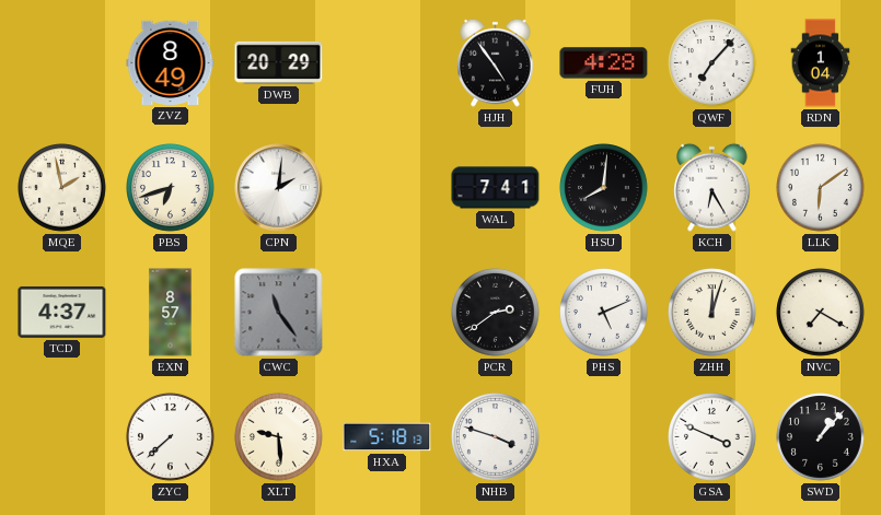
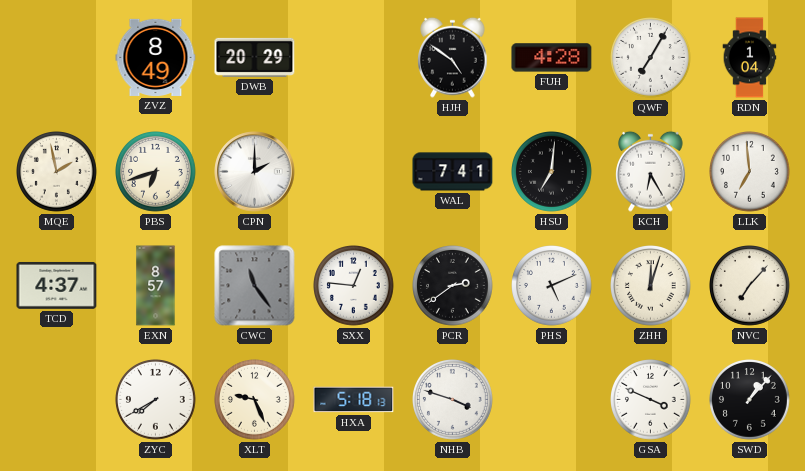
HJH: 4:54 -> 4:51 (453, 57)
QWF: 7:07 -> 7:05 (651, 58)
CPN: 2:01 -> 2:00 (255, 172)
HSU: 8:01 -> 7:01 (552, 172)
LLK: 6:09 -> 6:59 (750, 172)
SXX: none -> 12:46 (354, 286)
NVC: 7:20 -> 7:07 (750, 286)
ZYC: 7:38 -> 7:40 (156, 400)
XLT: 9:29 -> 9:26 (255, 400)
